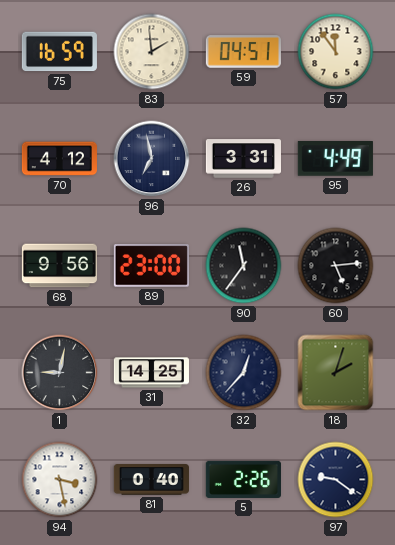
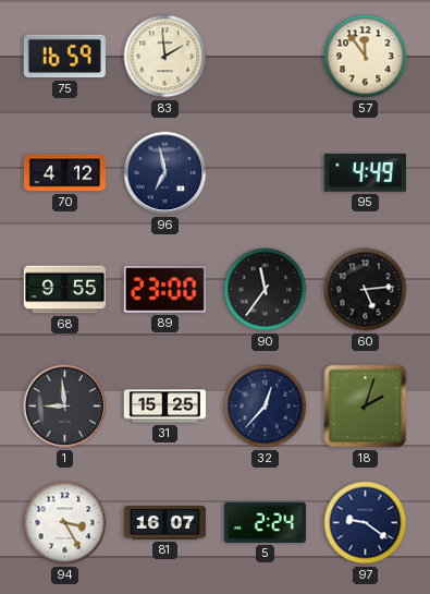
59: 04:51 -> none (243, 52)
26: 3:31 -> none (243, 159)
68: 9:56 -> 9:55 (64, 290)
1: 9:02 -> 8:59 (65, 407)
31: 14:25 -> 15:25 (164, 407)
94: 3:28 -> 3:25 (65, 523)
81: 0:40 -> 16:07 (164, 523)
5: 2:26 -> 2:24 (265, 522)
